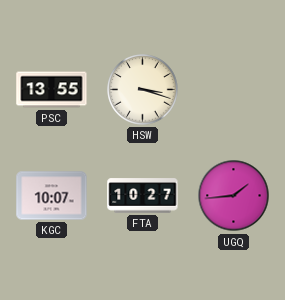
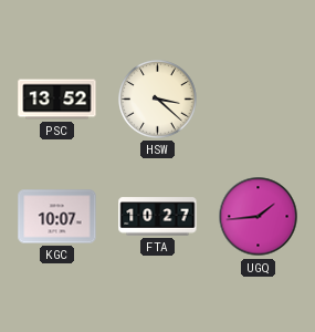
PSC: 13:55 -> 13:52 (57, 100)
HSW: 3:18 -> 3:22 (158, 100)
